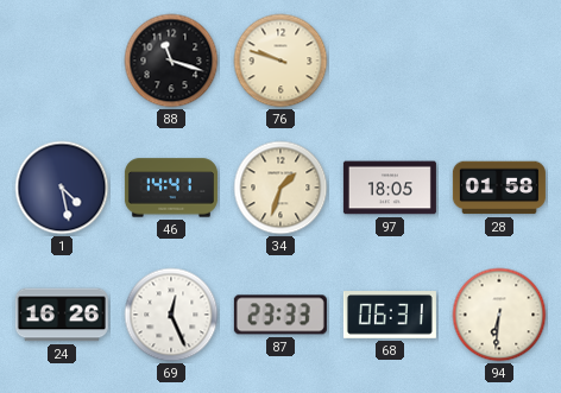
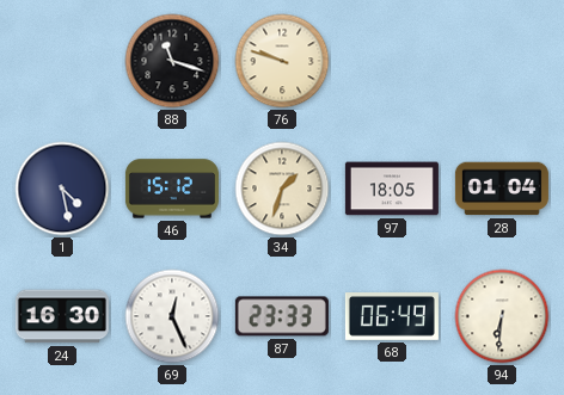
46: 14:41 -> 15:12 (172, 189)
28: 01:58 -> 01:04 (502, 189)
24: 16:26 -> 16:30 (62, 316)
68: 06:31 -> 06:49 (392, 316)
